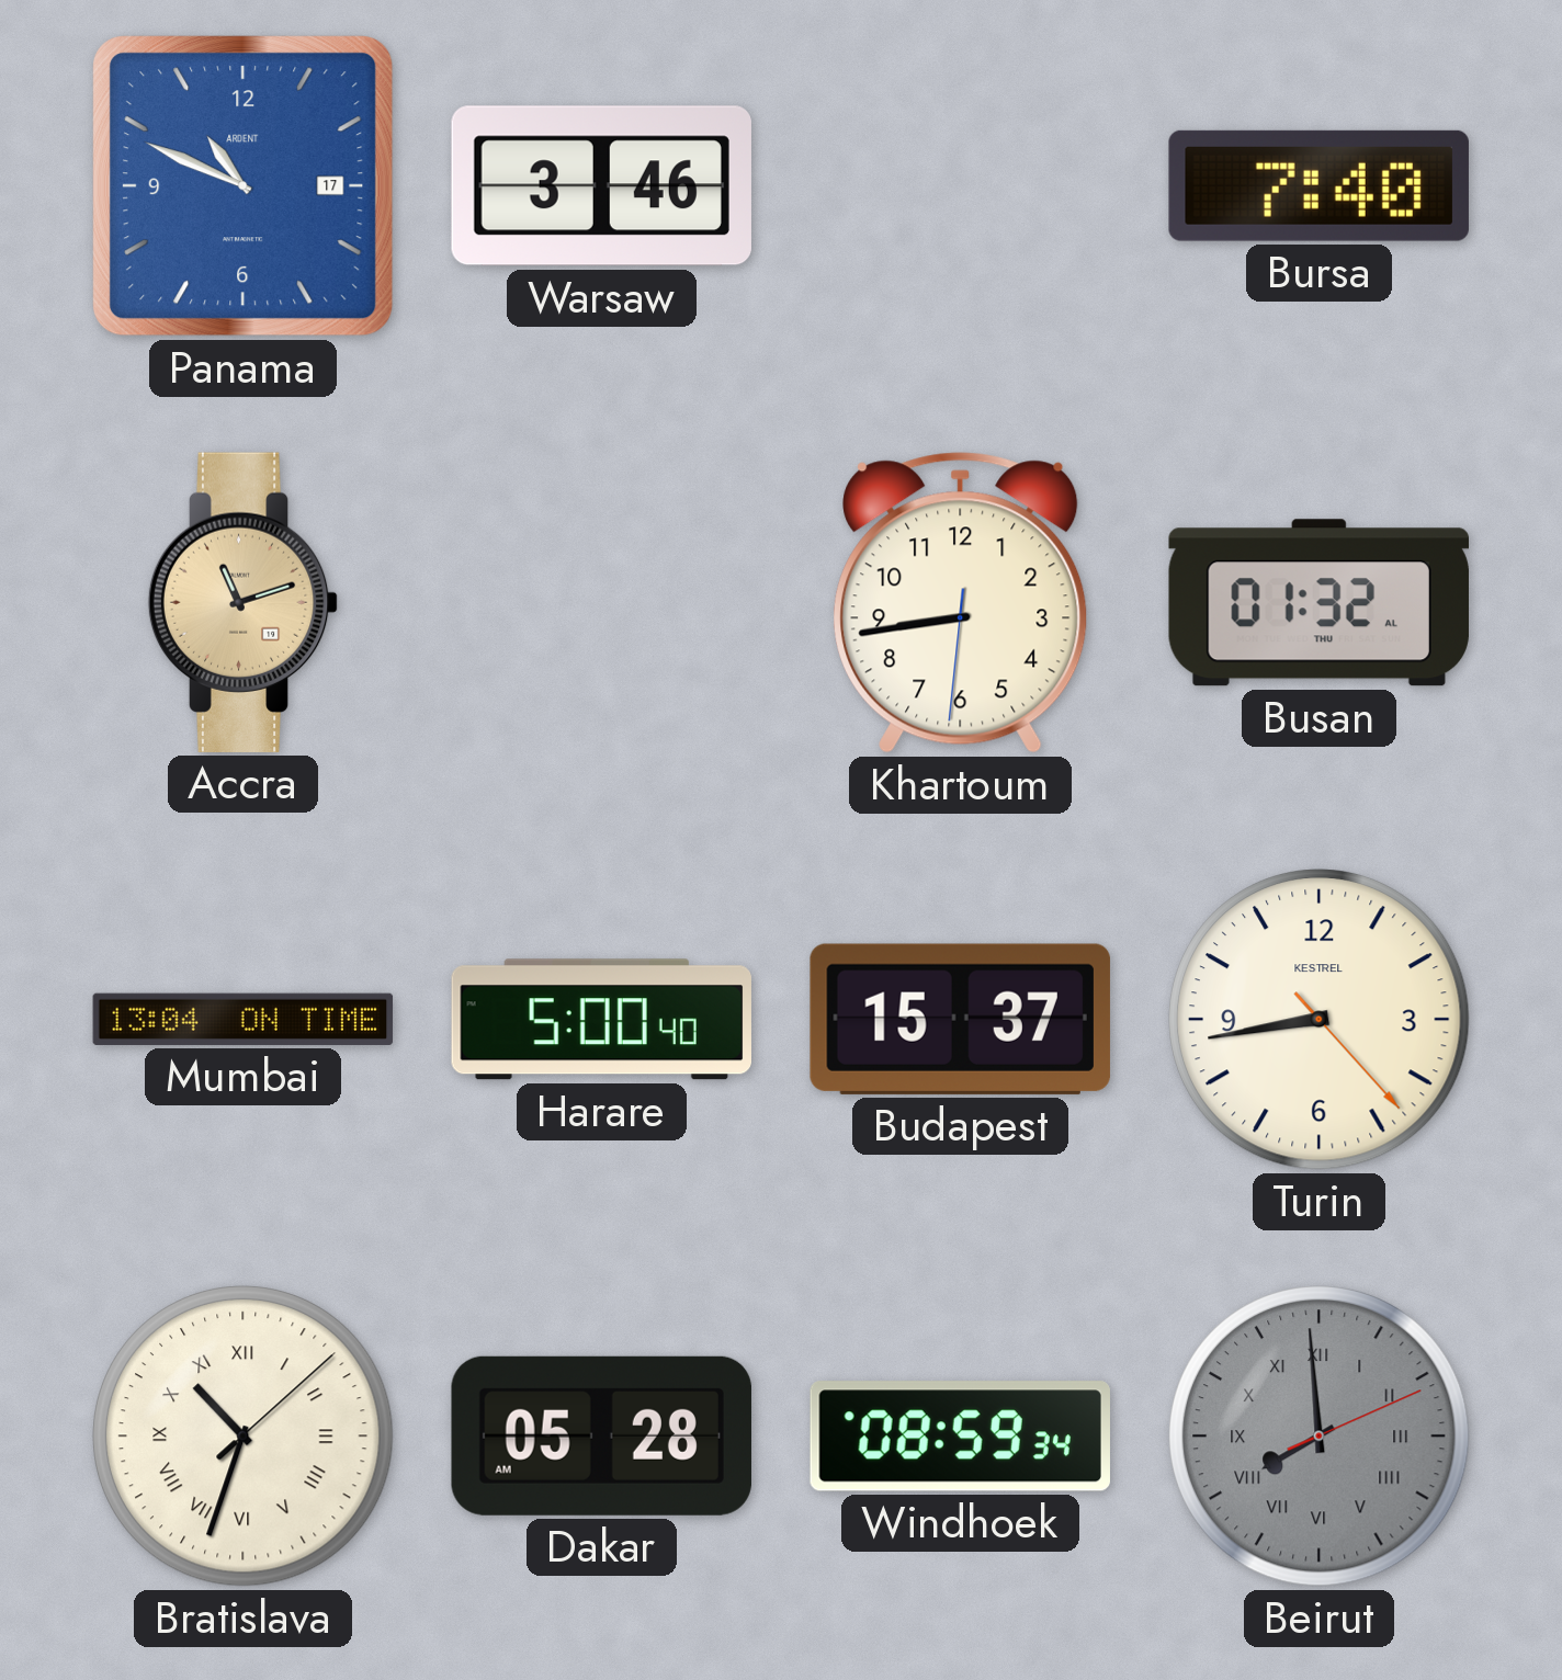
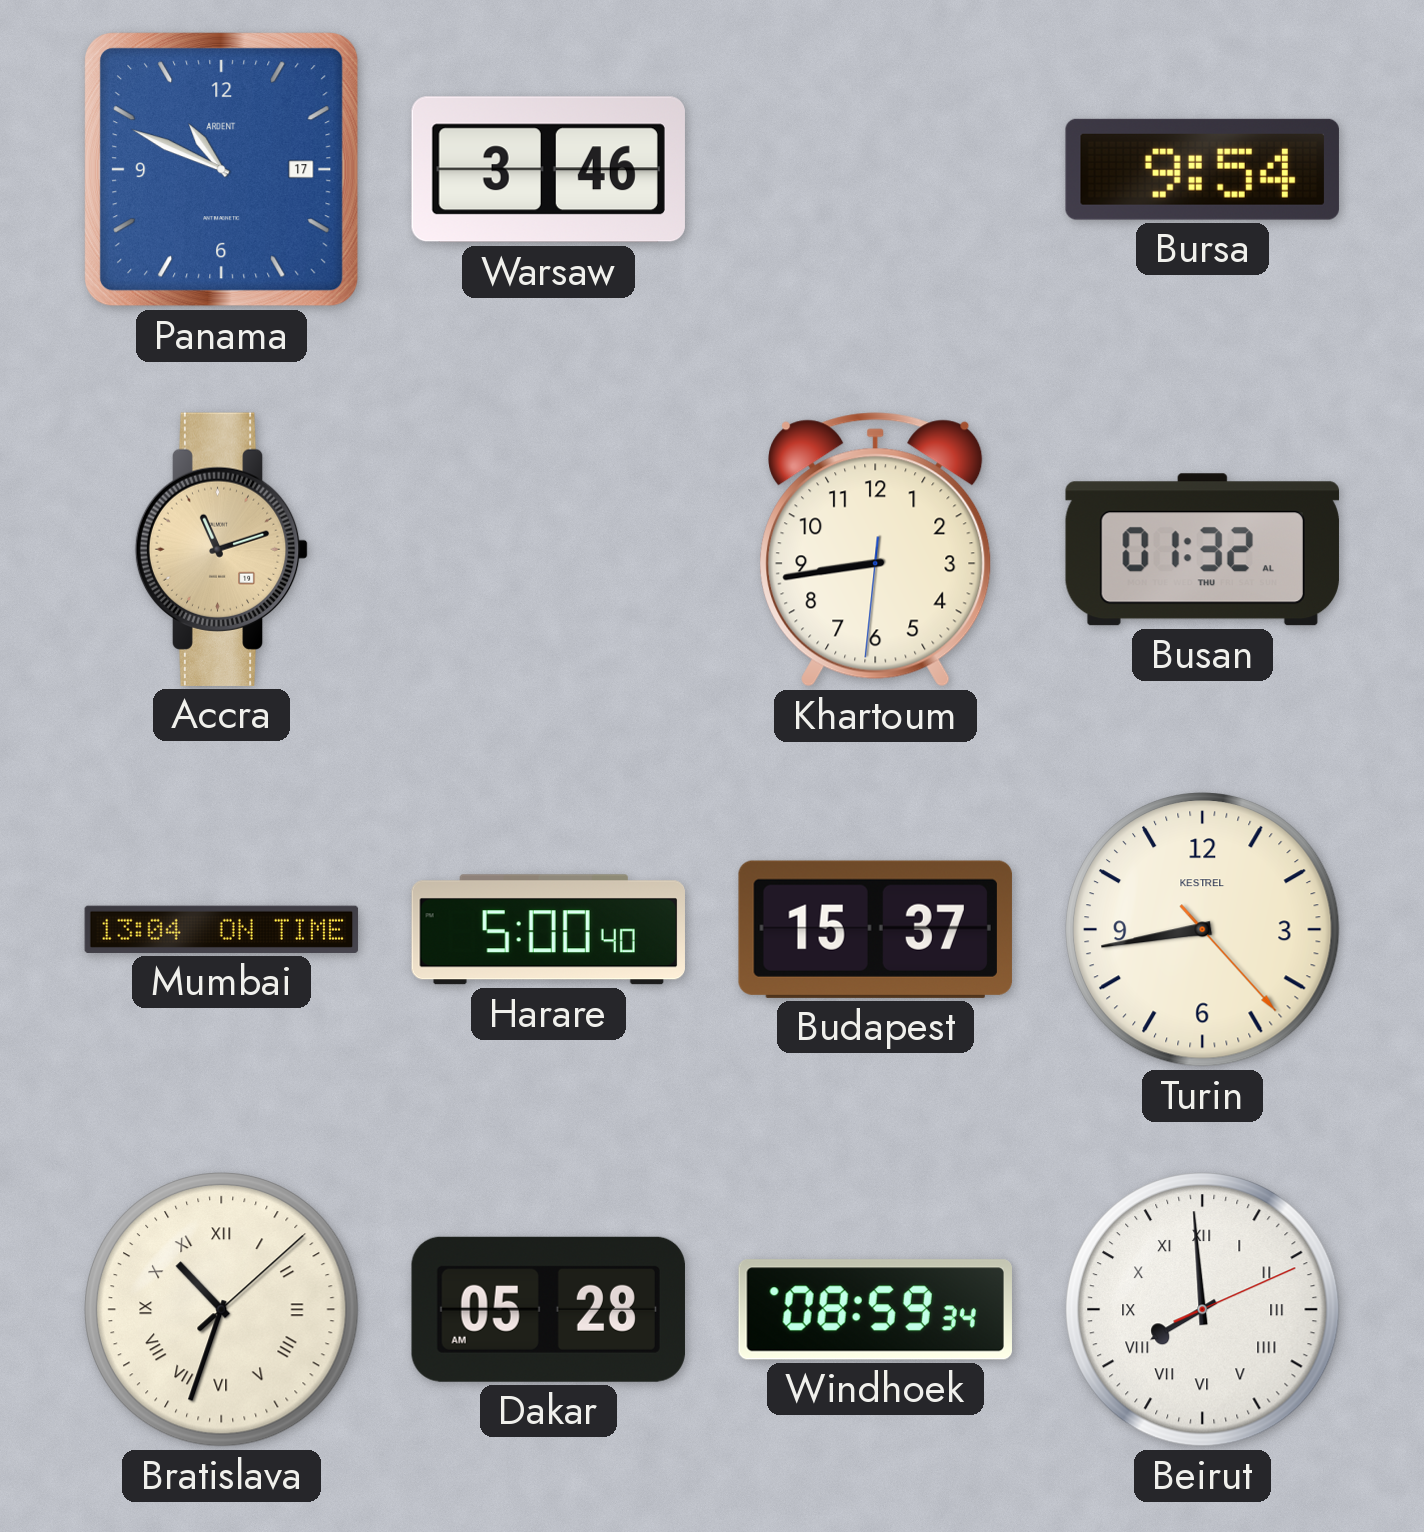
Bursa: 7:40 -> 9:54 (1202, 169)
Beirut dial: grey -> white (1203, 1310)
